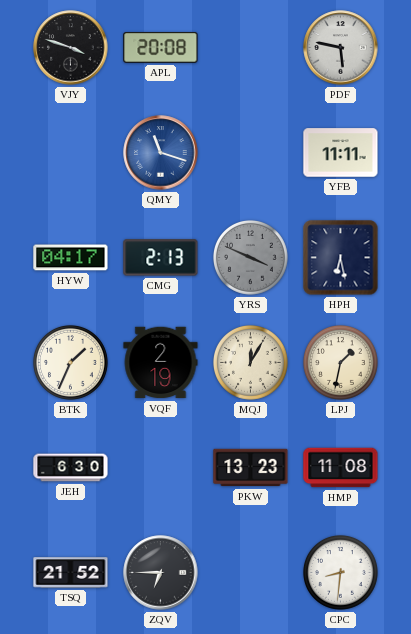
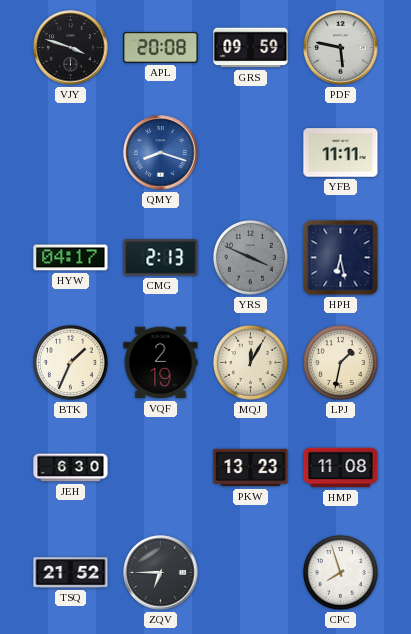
GRS: none -> 09:59 (251, 48)
QMY: 11:18 -> 8:18 (161, 153)
CPC: 8:31 -> 7:57 (341, 573)
